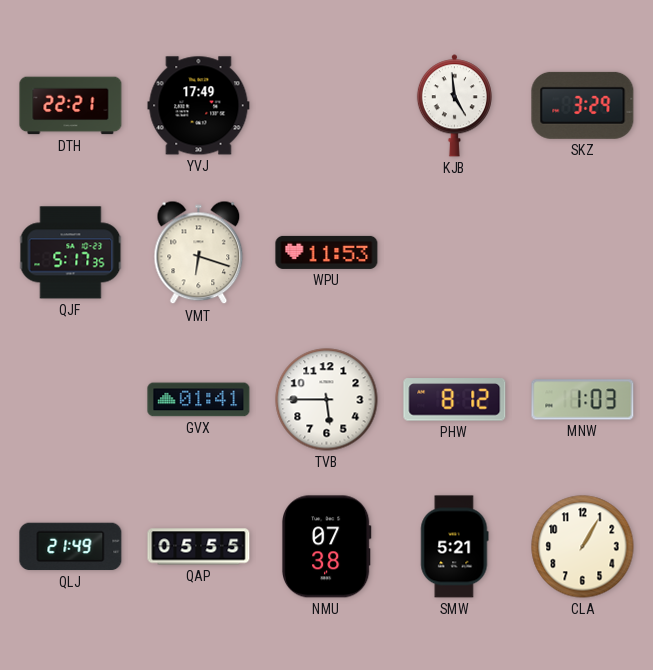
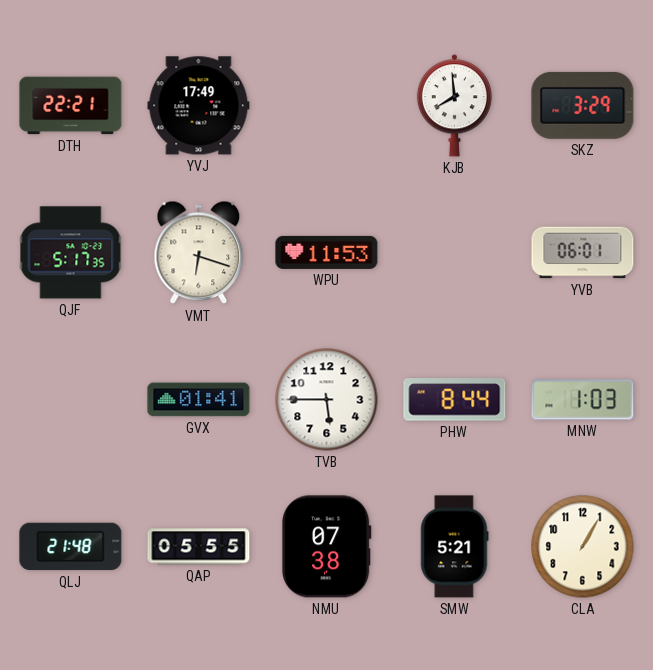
KJB: 4:59 -> 7:59 (454, 106)
YVB: none -> 06:01 (583, 253)
PHW: 8:12 -> 8:44 (455, 400)
QLJ: 21:49 -> 21:48 (71, 547)
